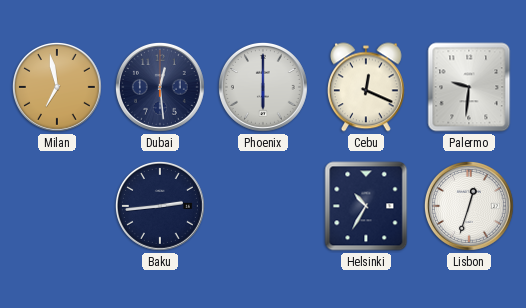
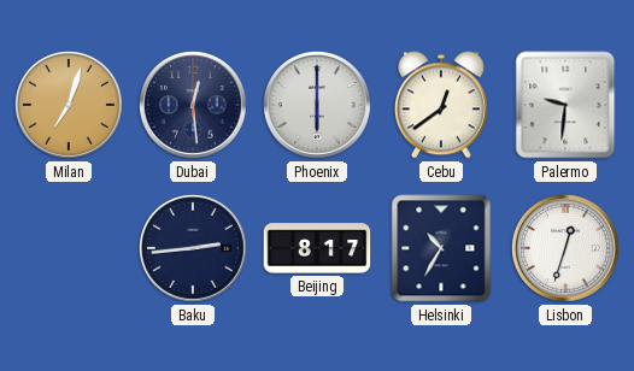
Milan: 6:58 -> 7:03 (69, 105)
Cebu: 12:19 -> 12:39 (441, 105)
Beijing: none -> 8:17 (317, 248)
